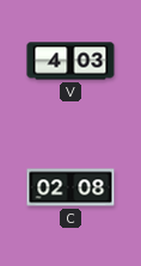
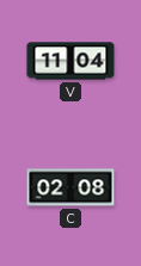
V: 4:03 -> 11:04 (70, 61)
